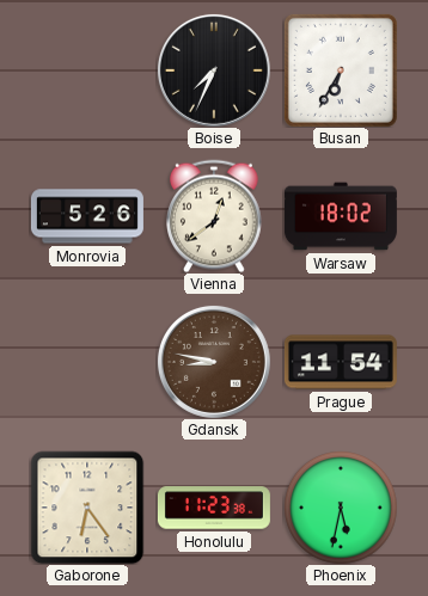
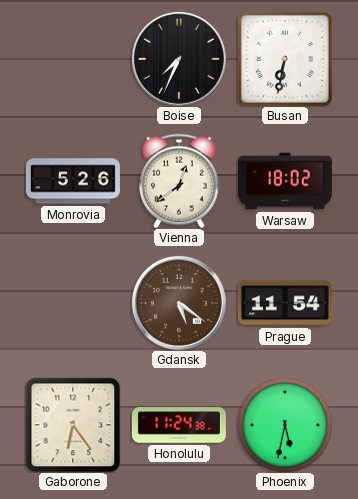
Busan: 6:35 -> 6:32 (285, 59)
Gdansk: 8:47 -> 5:21 (179, 303)
Honolulu: 11:23 -> 11:24 (179, 425)
